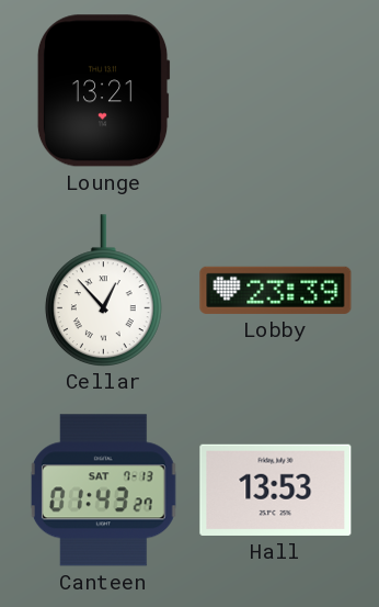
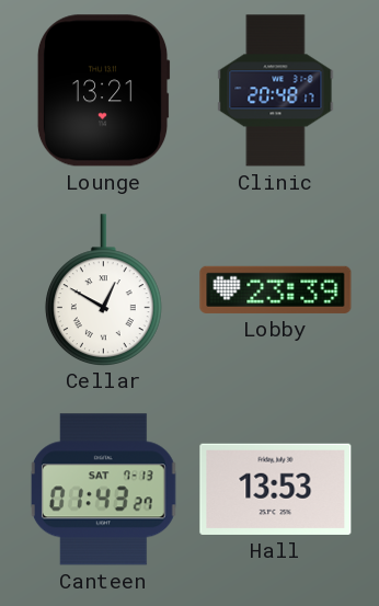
Clinic: none -> 20:48 (276, 91)
Cellar: 12:53 -> 12:50 (103, 289)
